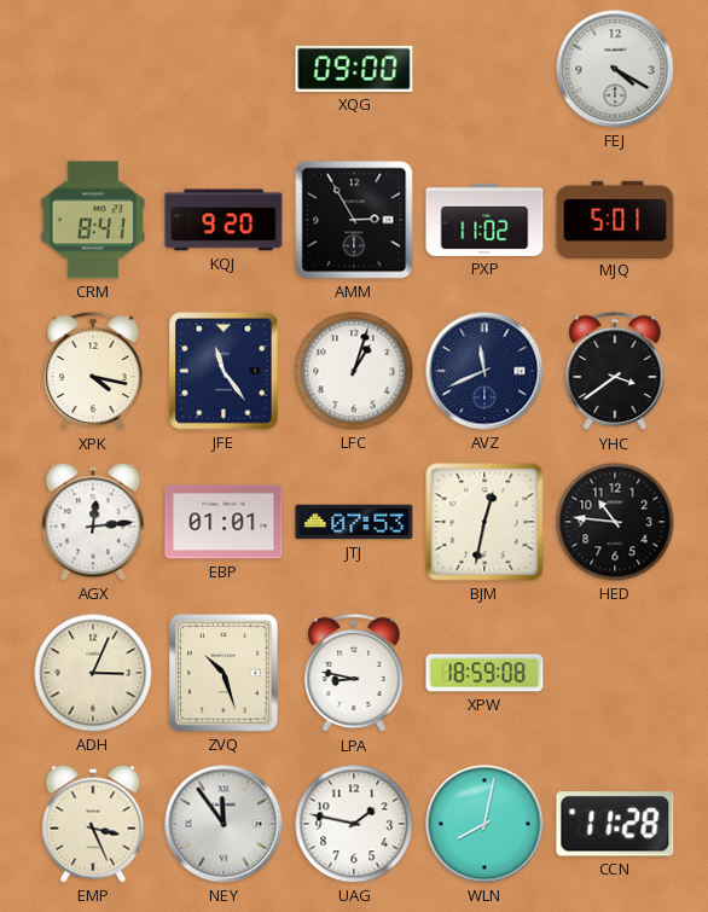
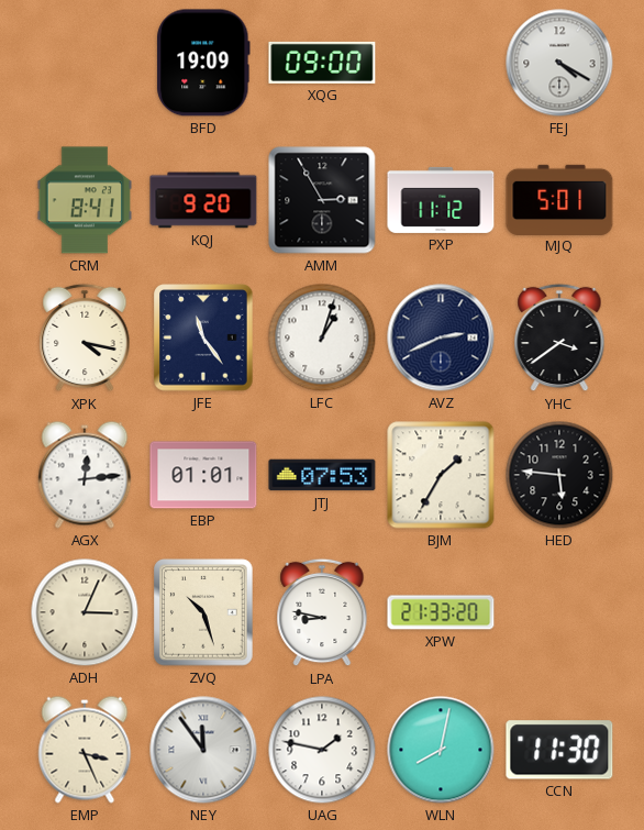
BFD: none -> 19:09 (203, 63)
PXP: 11:02 -> 11:12 (441, 200)
AVZ: 11:41 -> 2:41 (441, 337)
BJM: 12:32 -> 1:35 (441, 475)
HED: 10:46 -> 5:46 (559, 475)
XPW: 18:59 -> 21:33 (441, 612)
CCN: 11:28 -> 11:30 (559, 750)
